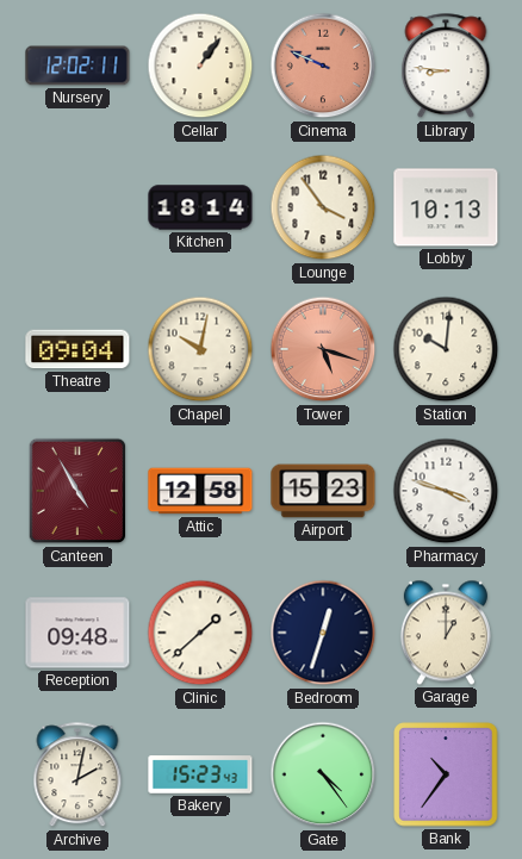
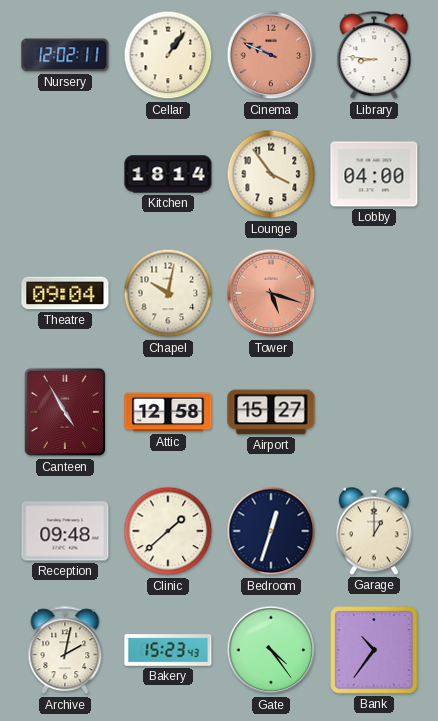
Lobby: 10:13 -> 04:00 (374, 174)
Station: 10:01 -> none (446, 349)
Airport: 15:23 -> 15:27 (271, 412)
Pharmacy: 3:48 -> none (446, 491)
